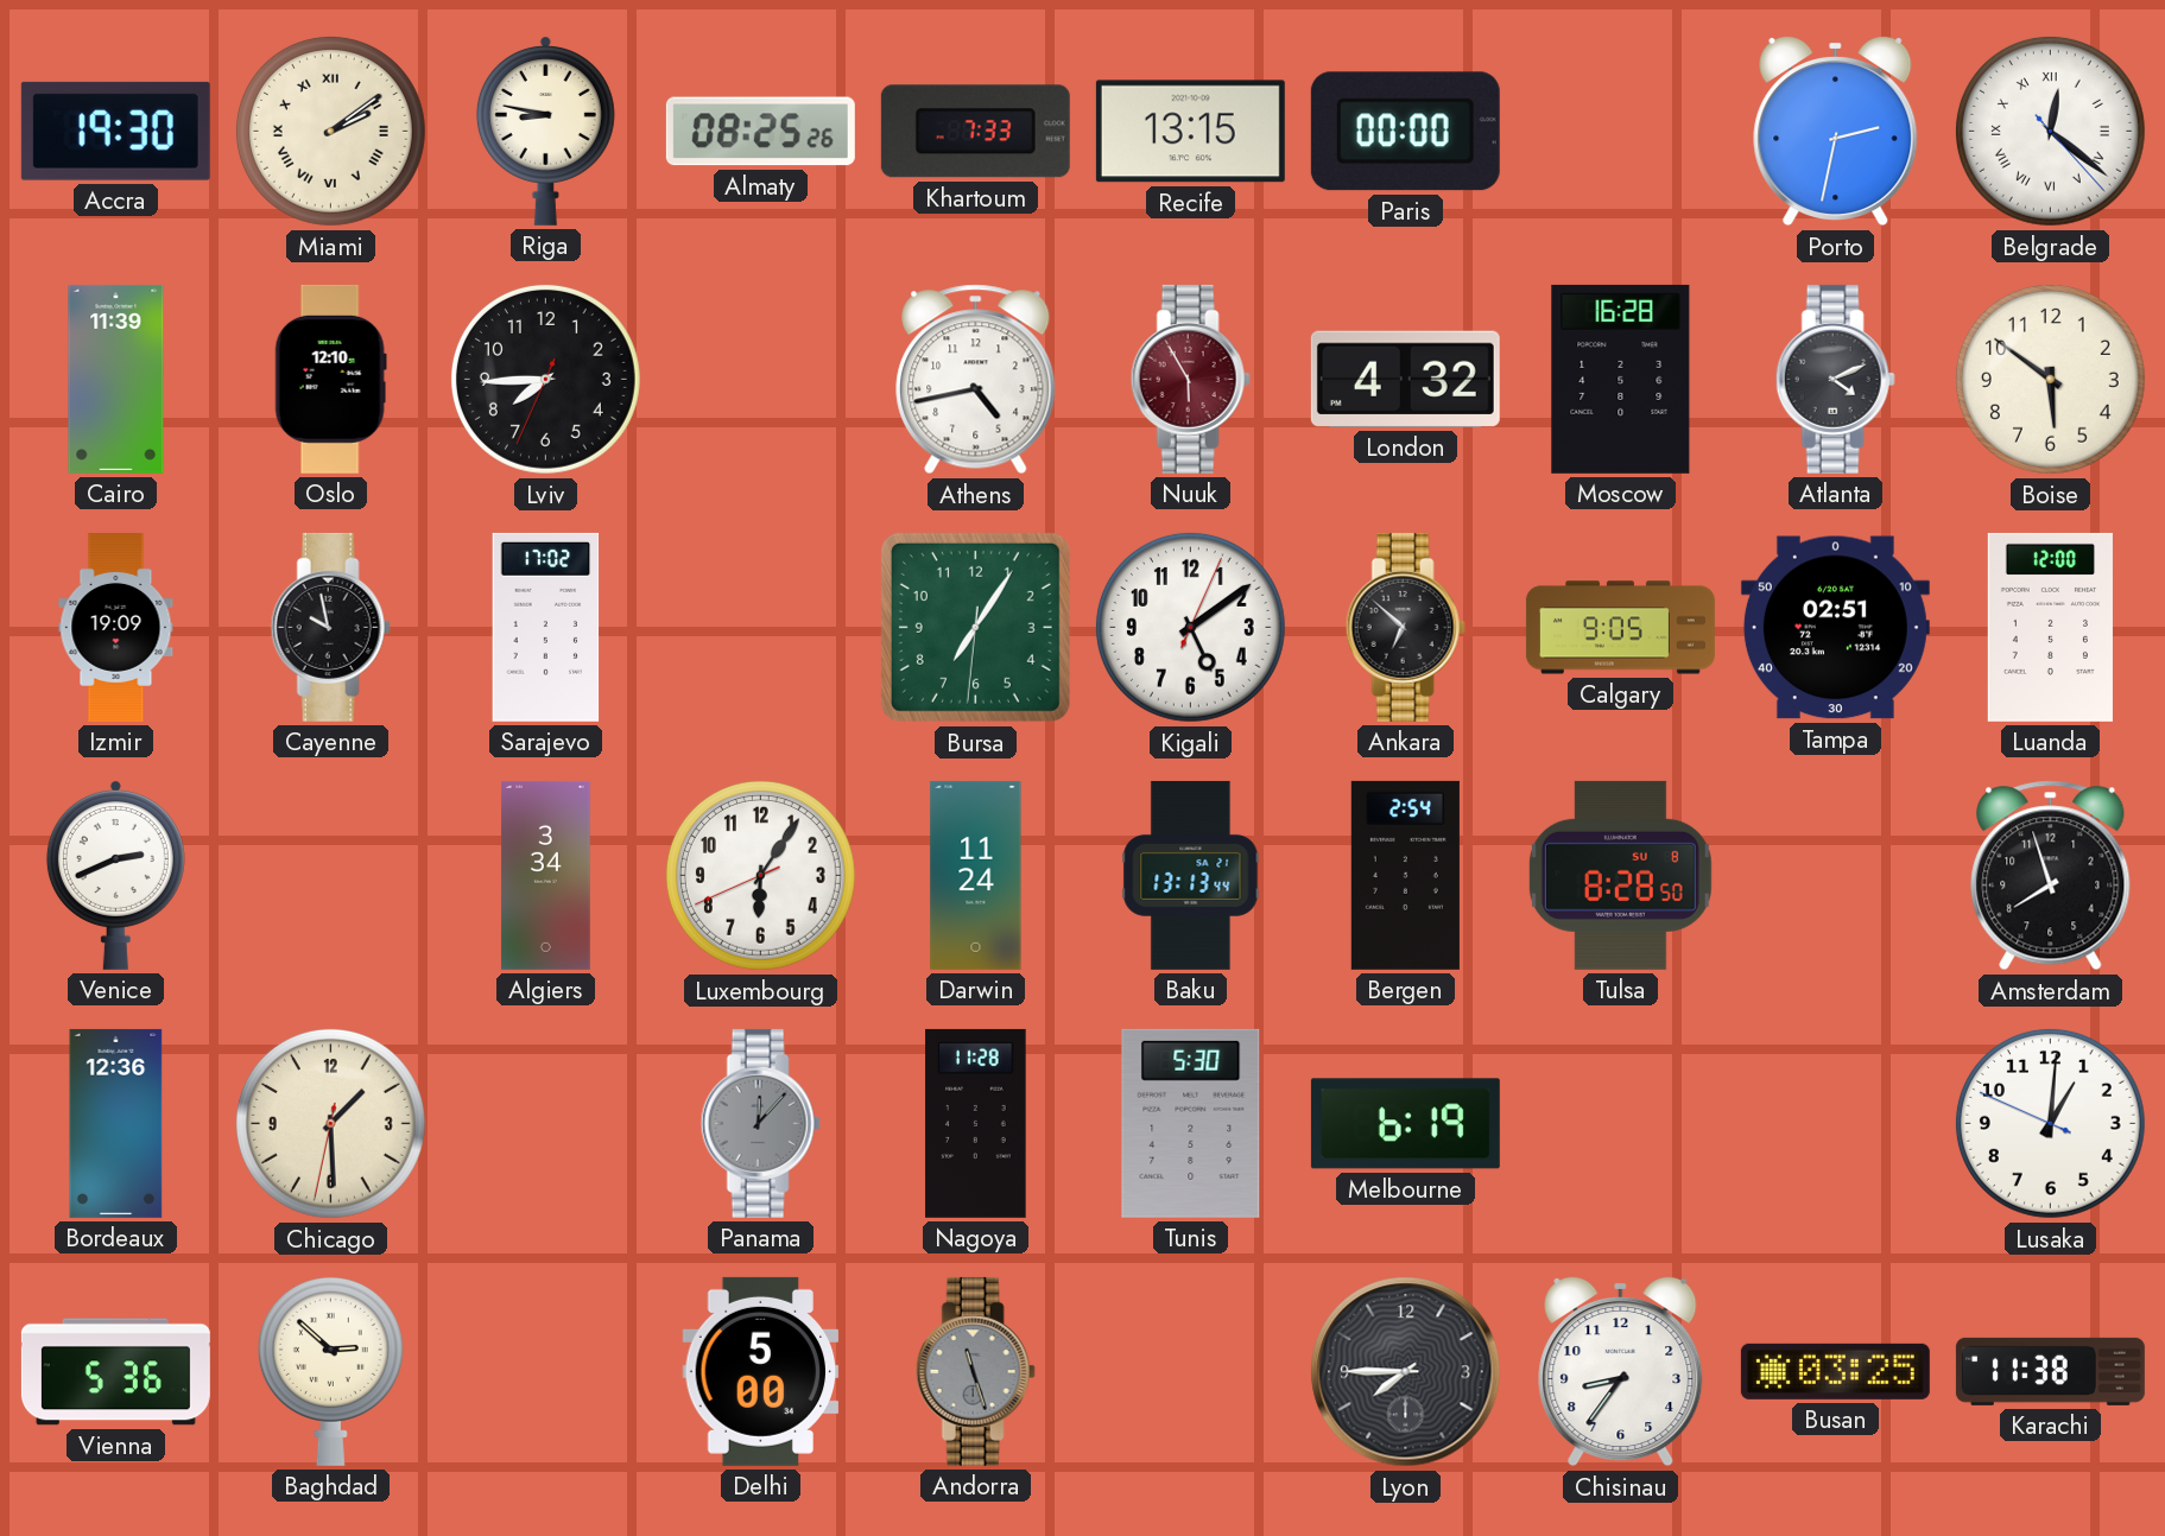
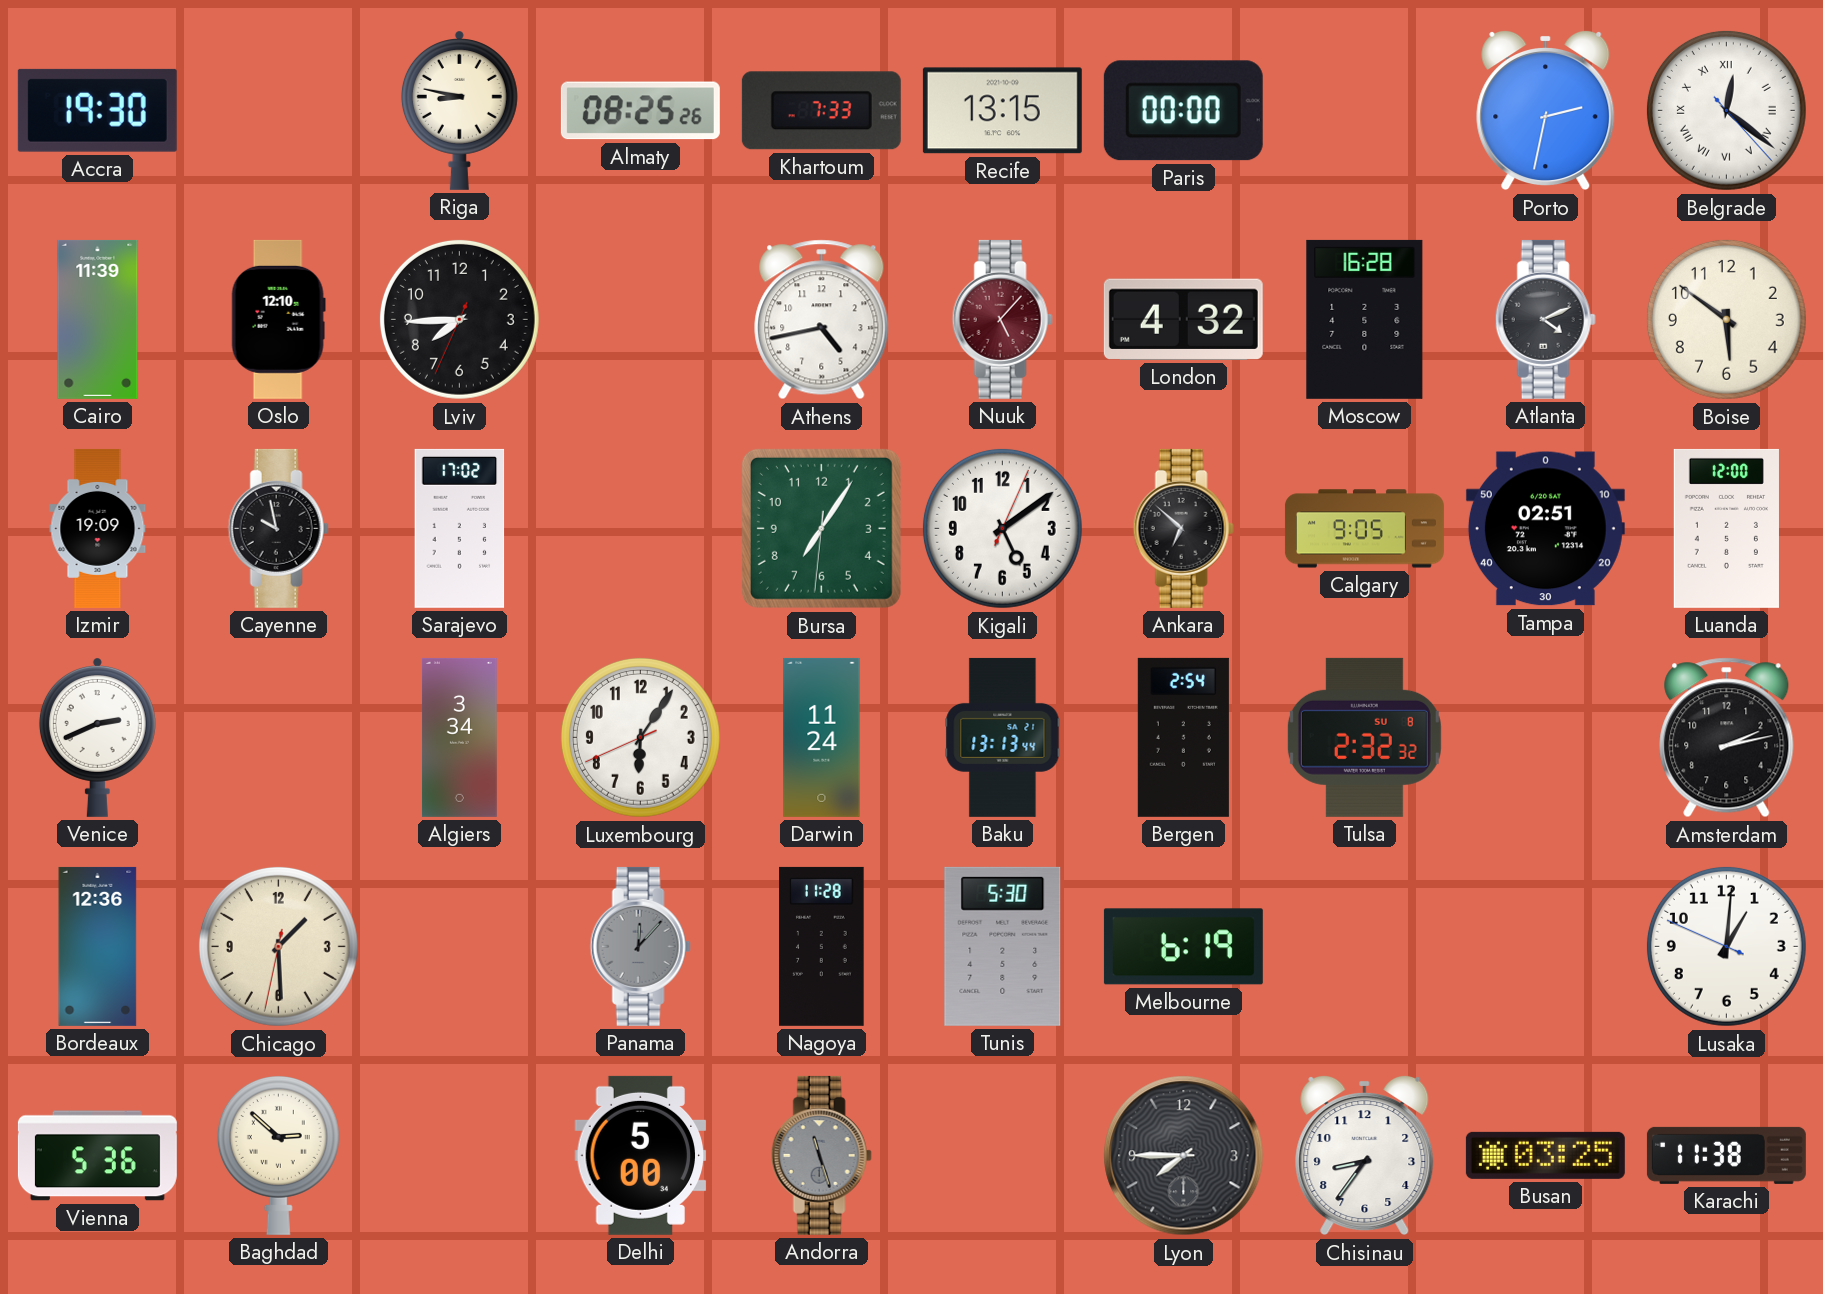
Miami: 2:09 -> none (330, 131)
Nuuk: 5:55 -> 5:07 (1002, 319)
Tulsa: 8:28 -> 2:32 (1364, 737)
Amsterdam: 7:57 -> 2:13 (1727, 738)
